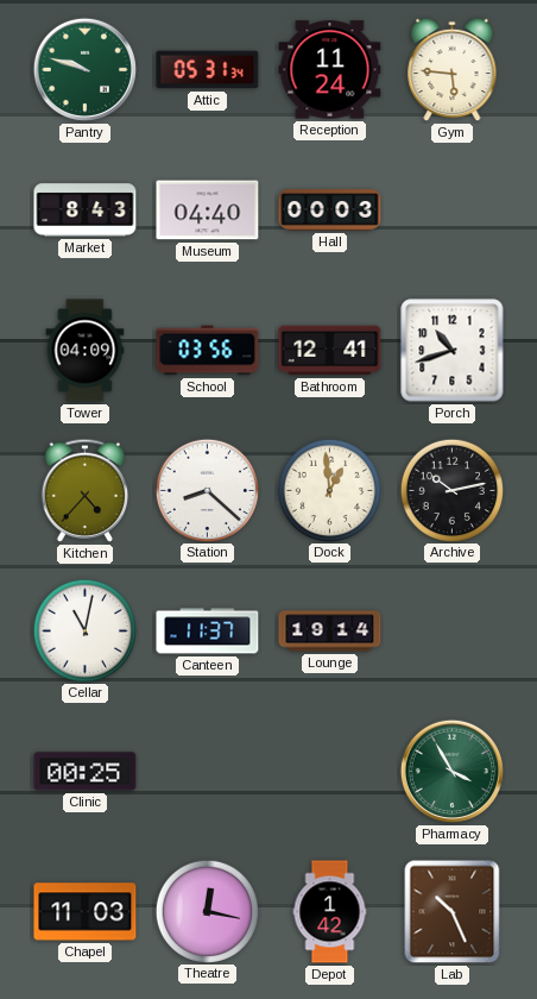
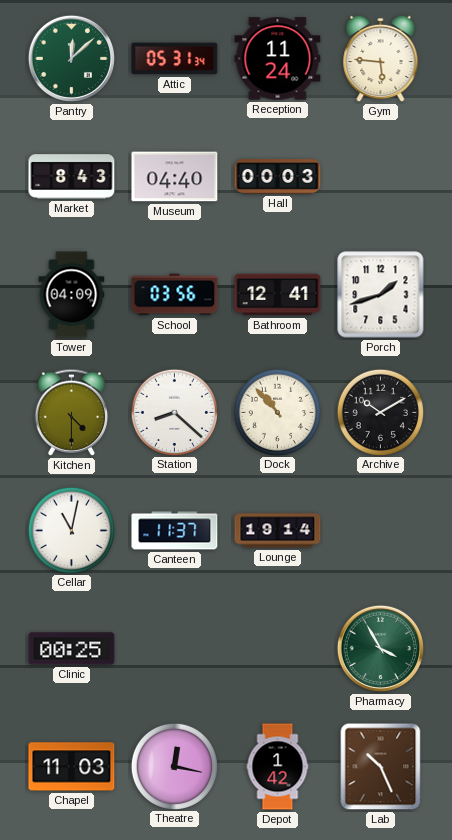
Pantry: 9:48 -> 12:08 (71, 58)
Porch: 10:42 -> 1:42 (381, 295)
Kitchen: 4:37 -> 4:30 (72, 412)
Dock: 12:59 -> 10:53 (277, 412)
Archive: 10:13 -> 10:10 (380, 412)
